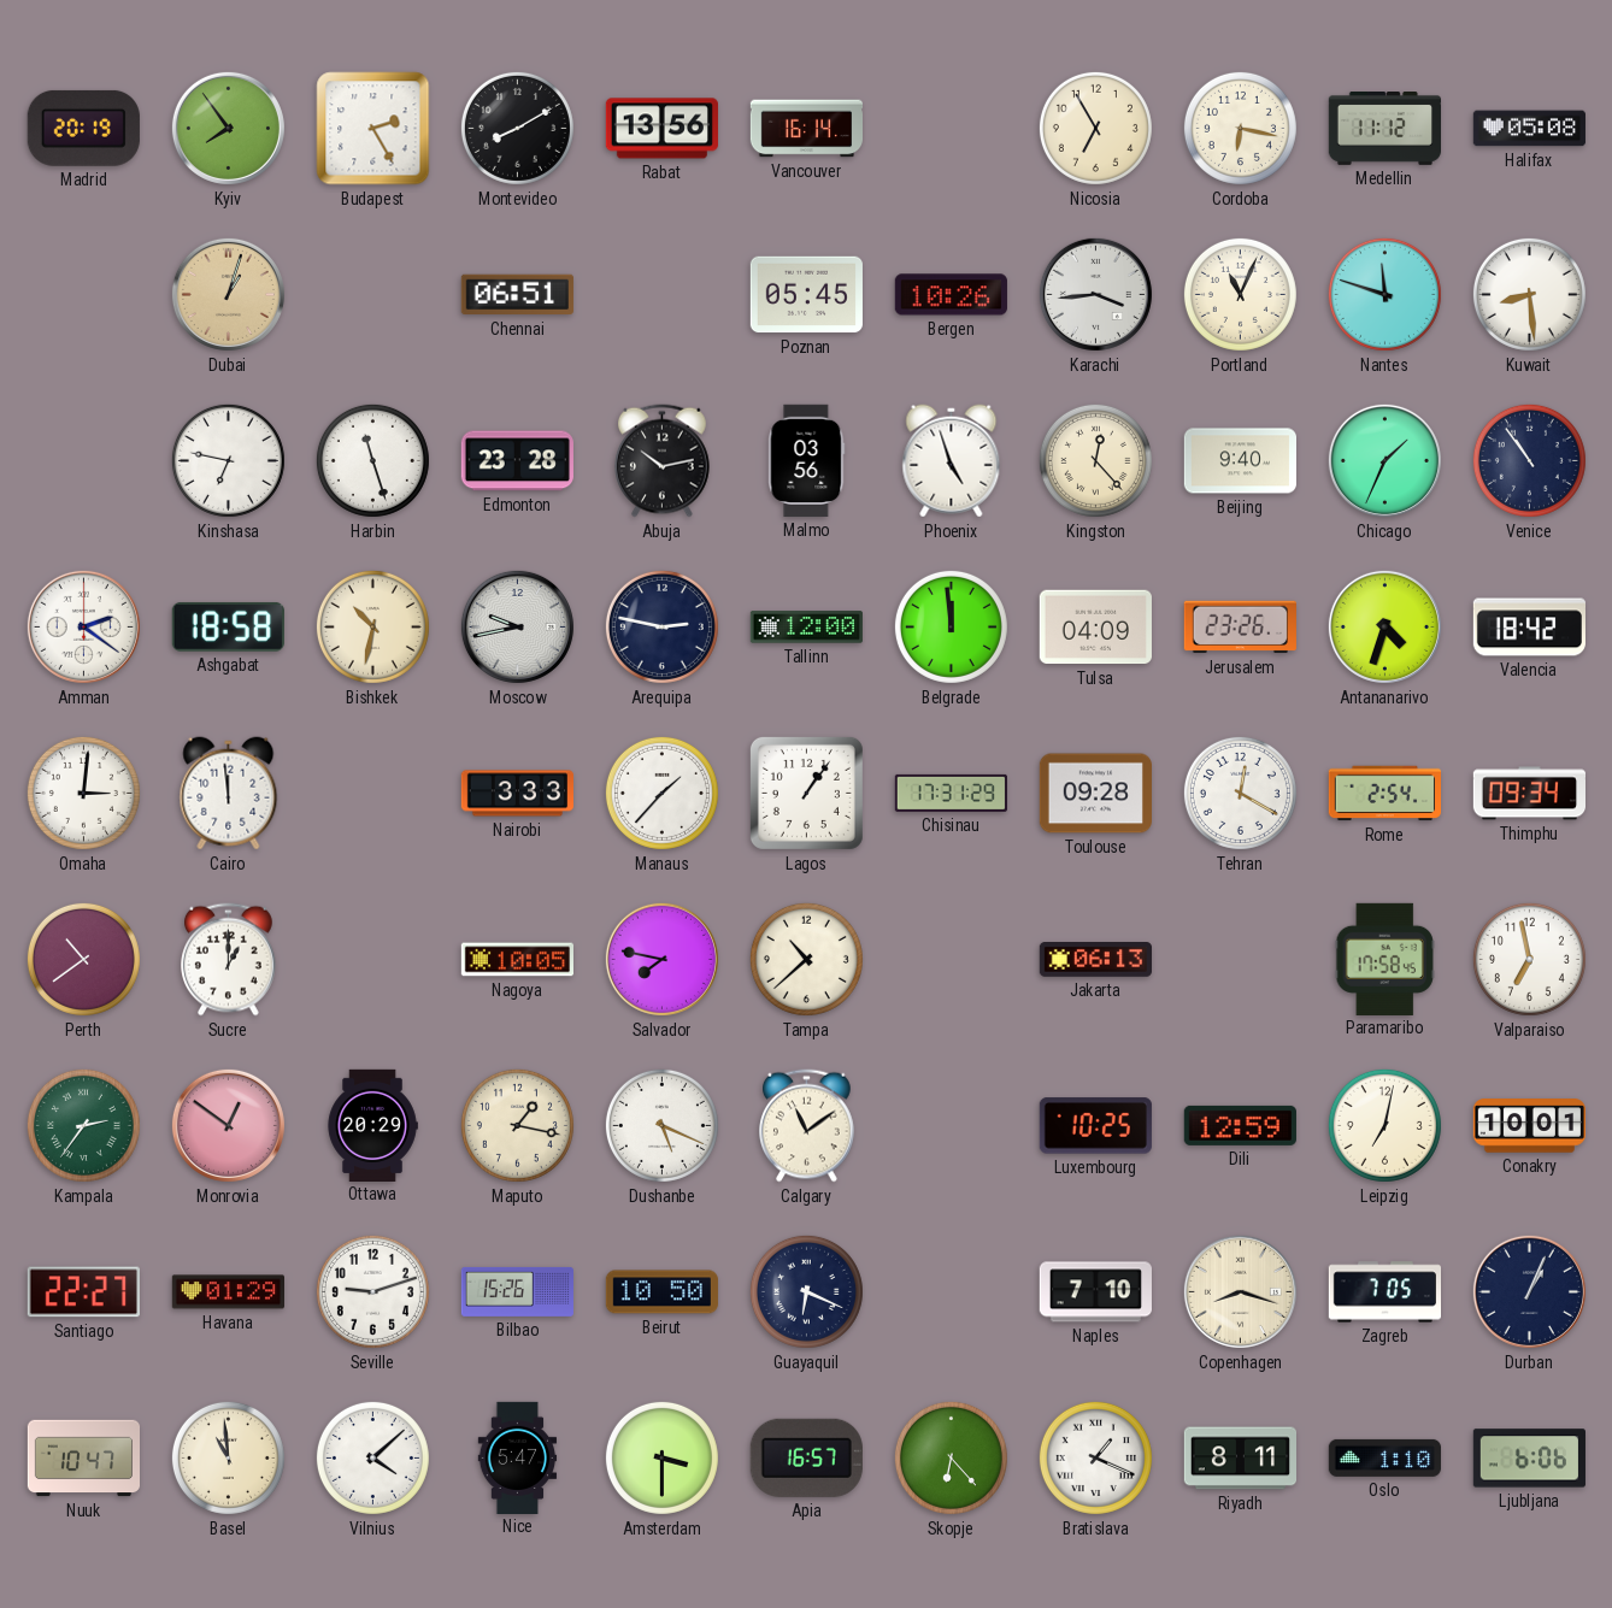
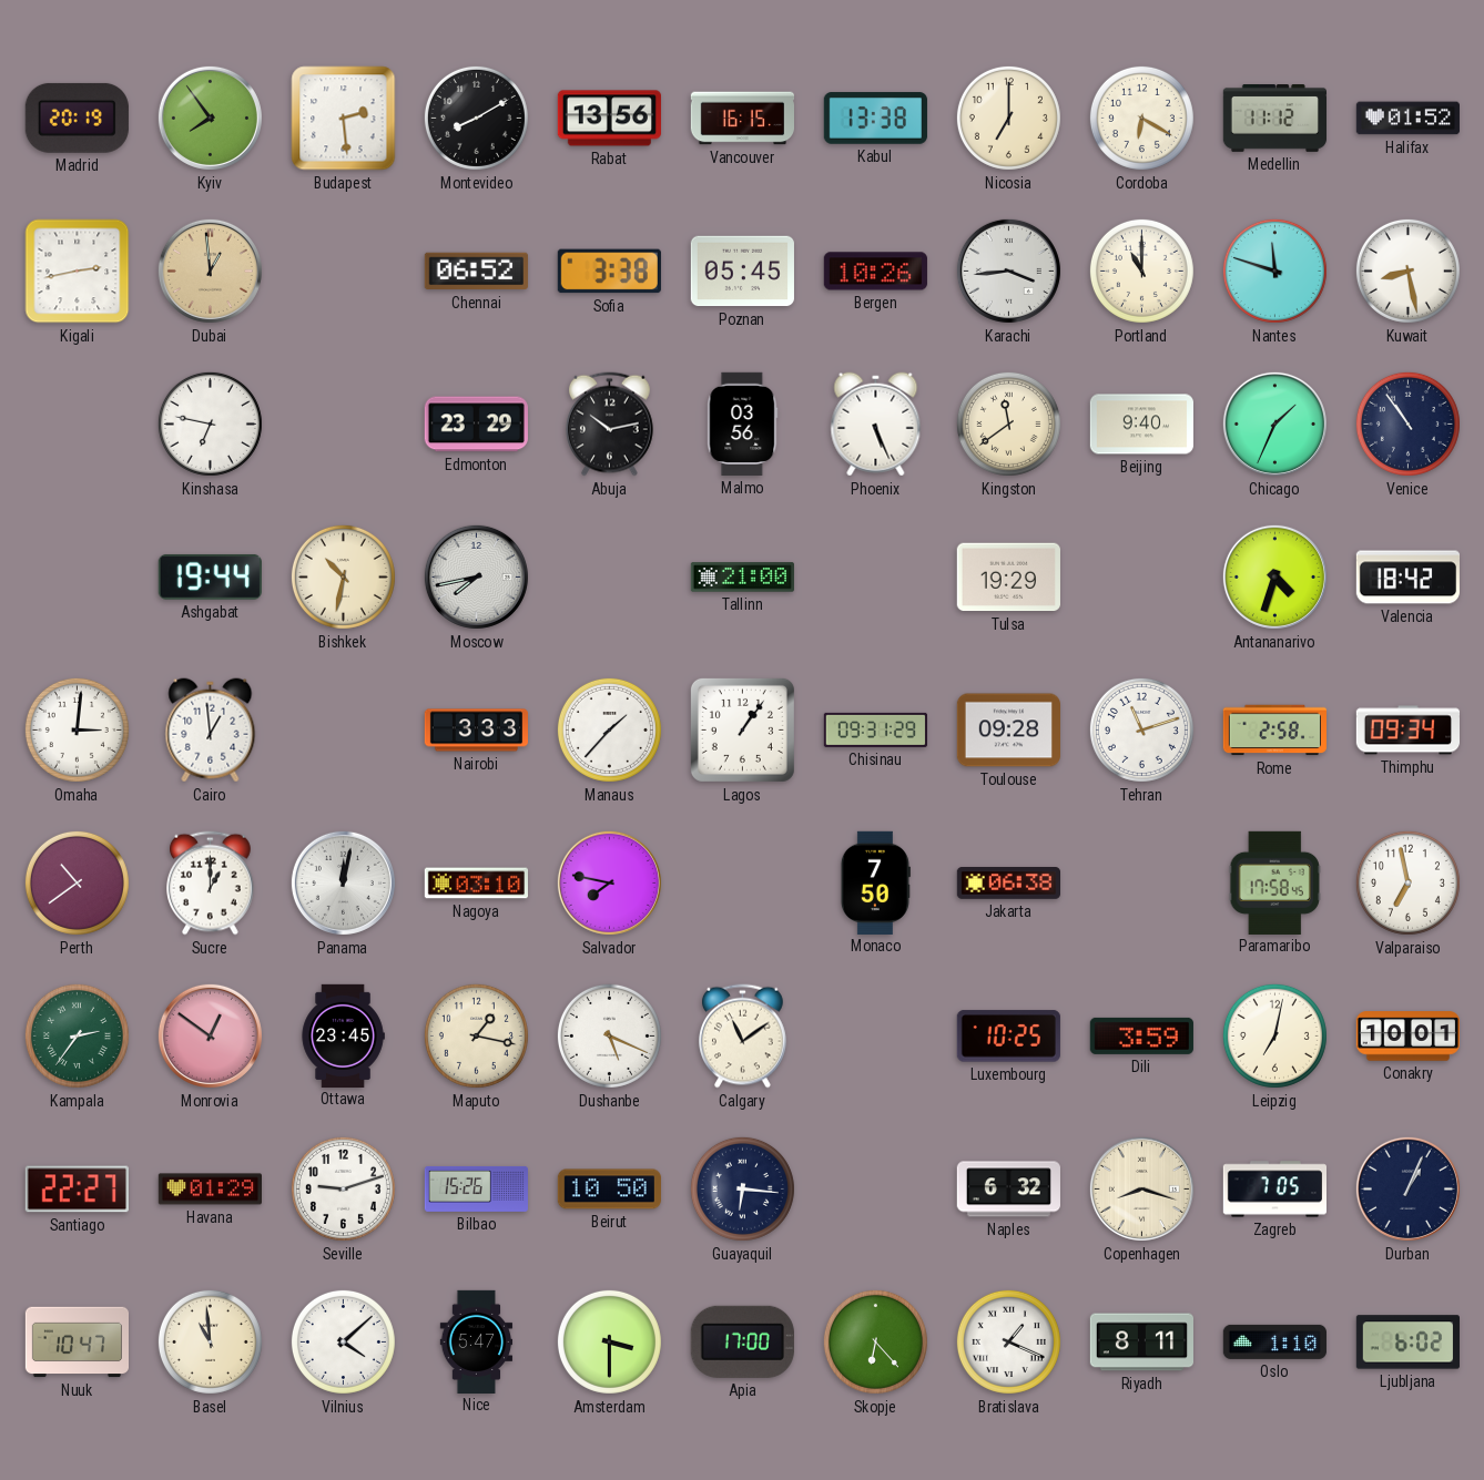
Budapest: 2:25 -> 2:29 (344, 119)
Vancouver: 16:14 -> 16:15 (742, 119)
Kabul: none -> 13:38 (875, 119)
Nicosia: 6:55 -> 7:00 (1008, 118)
Cordoba: 6:17 -> 6:20 (1141, 118)
Halifax: 05:08 -> 01:52 (1407, 119)
Kigali: none -> 2:43 (78, 272)
Dubai: 1:03 -> 12:59 (210, 271)
Chennai: 06:51 -> 06:52 (476, 272)
Sofia: none -> 3:38 (609, 272)
Portland: 11:04 -> 11:00 (1141, 271)
Kuwait: 8:29 -> 8:28 (1407, 271)
Harbin: 11:27 -> none (372, 460)
Edmonton: 23:28 -> 23:29 (476, 425)
Phoenix: 4:57 -> 5:26 (876, 425)
Kingston: 12:23 -> 11:39 (1008, 423)
Amman: 2:21 -> none (83, 626)
Ashgabat: 18:58 -> 19:44 (210, 576)
Moscow: 9:43 -> 7:43 (476, 576)
Arequipa: 2:47 -> none (661, 626)
Tallinn: 12:00 -> 21:00 (742, 578)
Belgrade: 11:59 -> none (951, 626)
Tulsa: 04:09 -> 19:29 (1008, 578)
Jerusalem: 23:26 -> none (1240, 628)
Cairo: 11:59 -> 12:59 (211, 731)
Chisinau: 17:31 -> 09:31 (875, 729)
Tehran: 12:20 -> 11:12 (1141, 729)
Rome: 2:54 -> 2:58 (1274, 731)
Panama: none -> 12:02 (343, 882)
Nagoya: 10:05 -> 03:10 (476, 884)
Tampa: 10:38 -> none (806, 959)
Monaco: none -> 7:50 (875, 882)
Jakarta: 06:13 -> 06:38 (1008, 884)
Ottawa: 20:29 -> 23:45 (343, 1035)
Dili: 12:59 -> 3:59 (1141, 1035)
Guayaquil: 6:19 -> 6:16 (742, 1188)
Naples: 7:10 -> 6:32 (1008, 1190)
Apia: 16:57 -> 17:00 (742, 1341)
Ljubljana: 6:06 -> 6:02 (1407, 1343)
